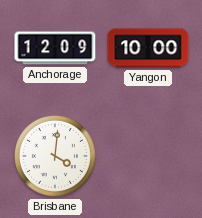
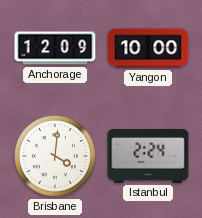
Istanbul: none -> 2:24 (148, 156)
